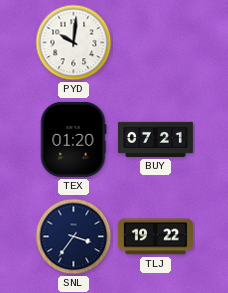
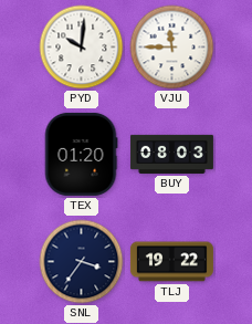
VJU: none -> 11:45 (172, 48)
BUY: 07:21 -> 08:03 (171, 154)
